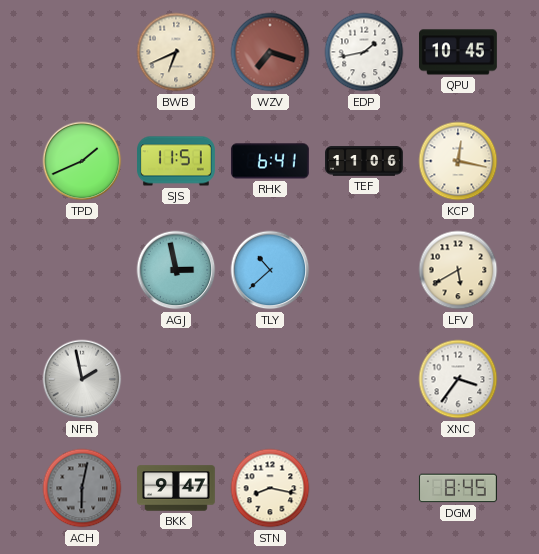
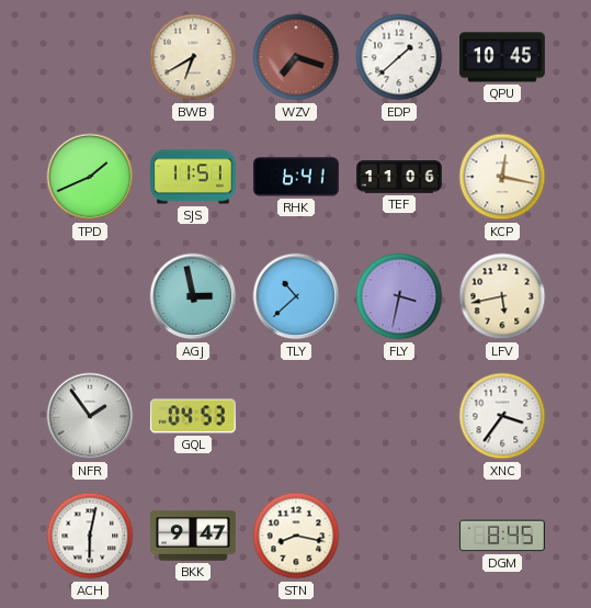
BWB: 6:41 -> 6:40 (193, 57)
EDP: 1:43 -> 1:38 (399, 57)
FLY: none -> 3:32 (399, 296)
LFV: 5:40 -> 5:43 (502, 296)
NFR: 1:58 -> 1:54 (90, 416)
GQL: none -> 04:53 (193, 416)
ACH dial: grey -> white (90, 536)
